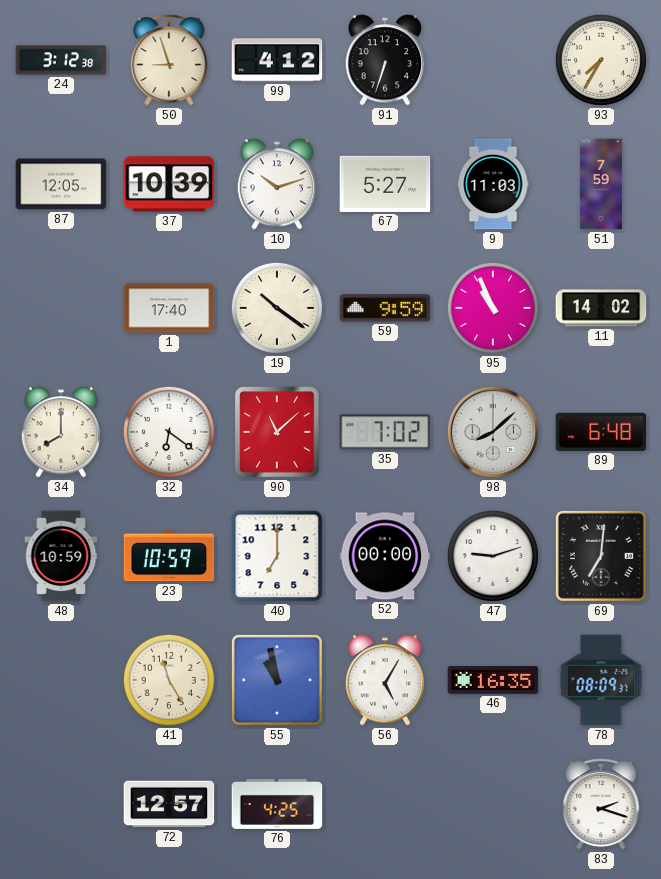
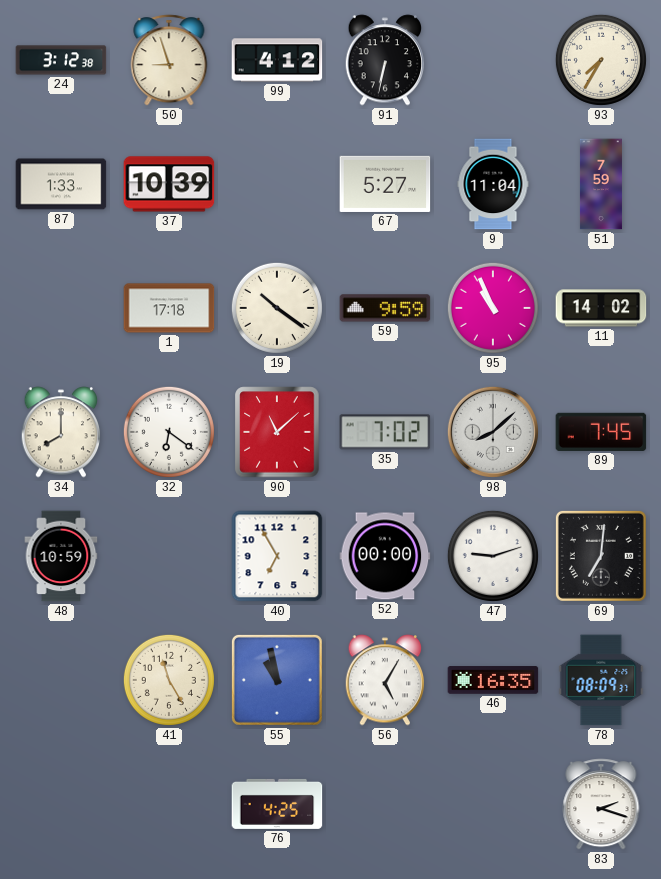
91: 6:33 -> 6:32 (385, 60)
87: 12:05 -> 1:33 (61, 184)
10: 10:12 -> none (277, 184)
9: 11:03 -> 11:04 (493, 184)
1: 17:40 -> 17:18 (169, 308)
89: 6:48 -> 7:45 (601, 432)
23: 10:59 -> none (169, 556)
40: 7:00 -> 6:55 (277, 556)
72: 12:57 -> none (169, 804)
